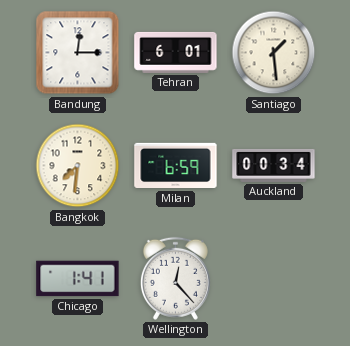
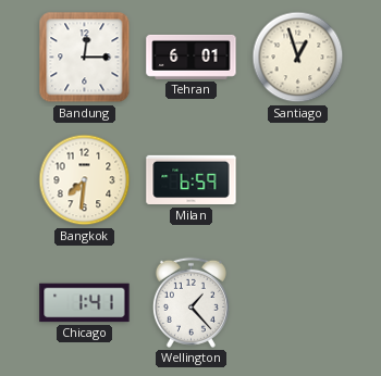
Santiago: 1:29 -> 12:57 (298, 58)
Auckland: 00:34 -> none (274, 165)
Wellington: 12:23 -> 1:23 (190, 302)
